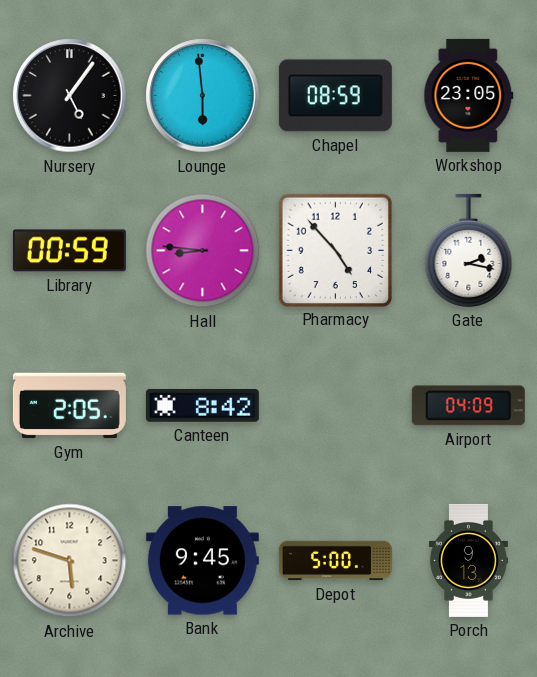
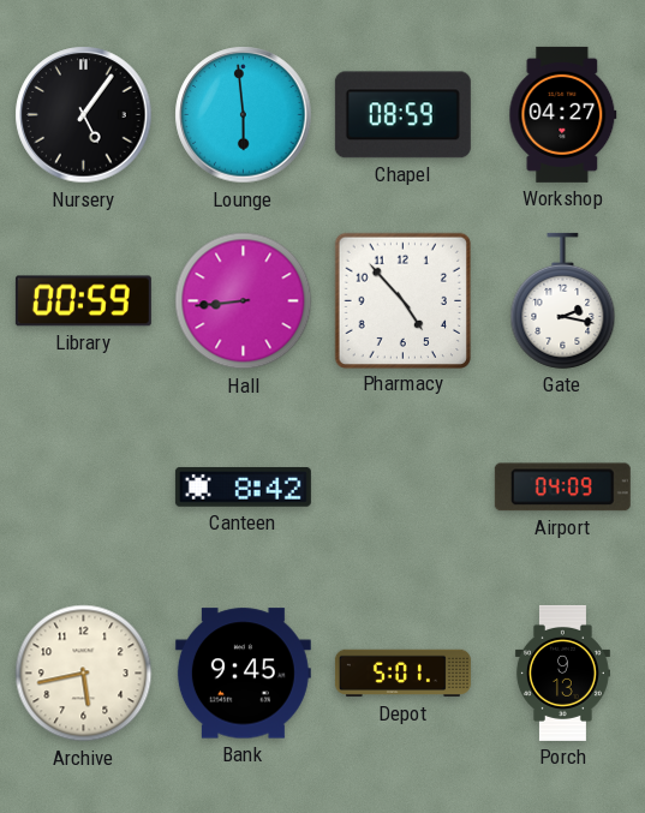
Workshop: 23:05 -> 04:27 (563, 114)
Hall: 8:46 -> 8:44 (244, 301)
Gym: 2:05 -> none (69, 406)
Archive: 5:48 -> 5:43 (84, 674)
Depot: 5:00 -> 5:01 (402, 674)
